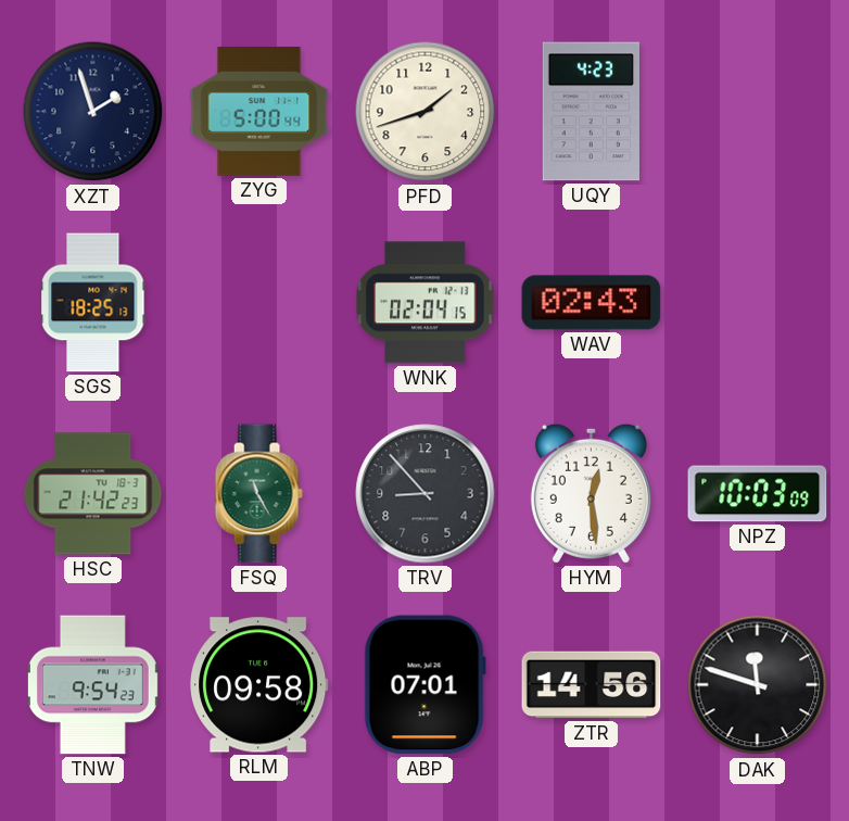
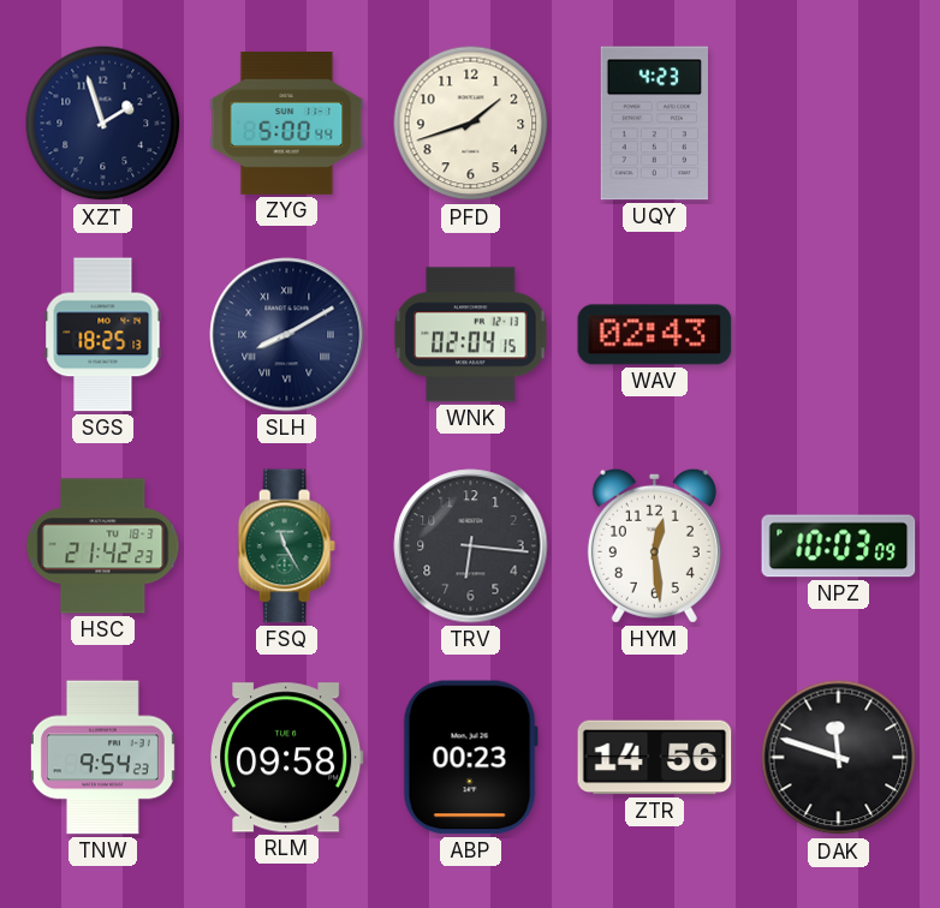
SLH: none -> 8:10 (287, 335)
TRV: 8:53 -> 6:16 (471, 546)
ABP: 07:01 -> 00:23 (470, 758)
